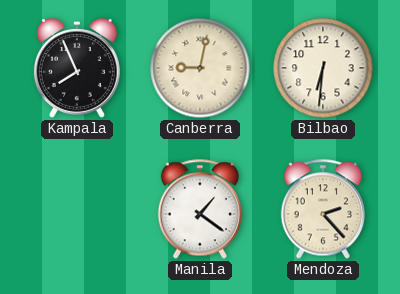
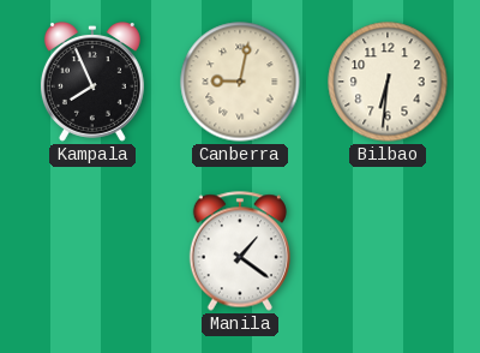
Mendoza: 2:23 -> none (323, 209)
